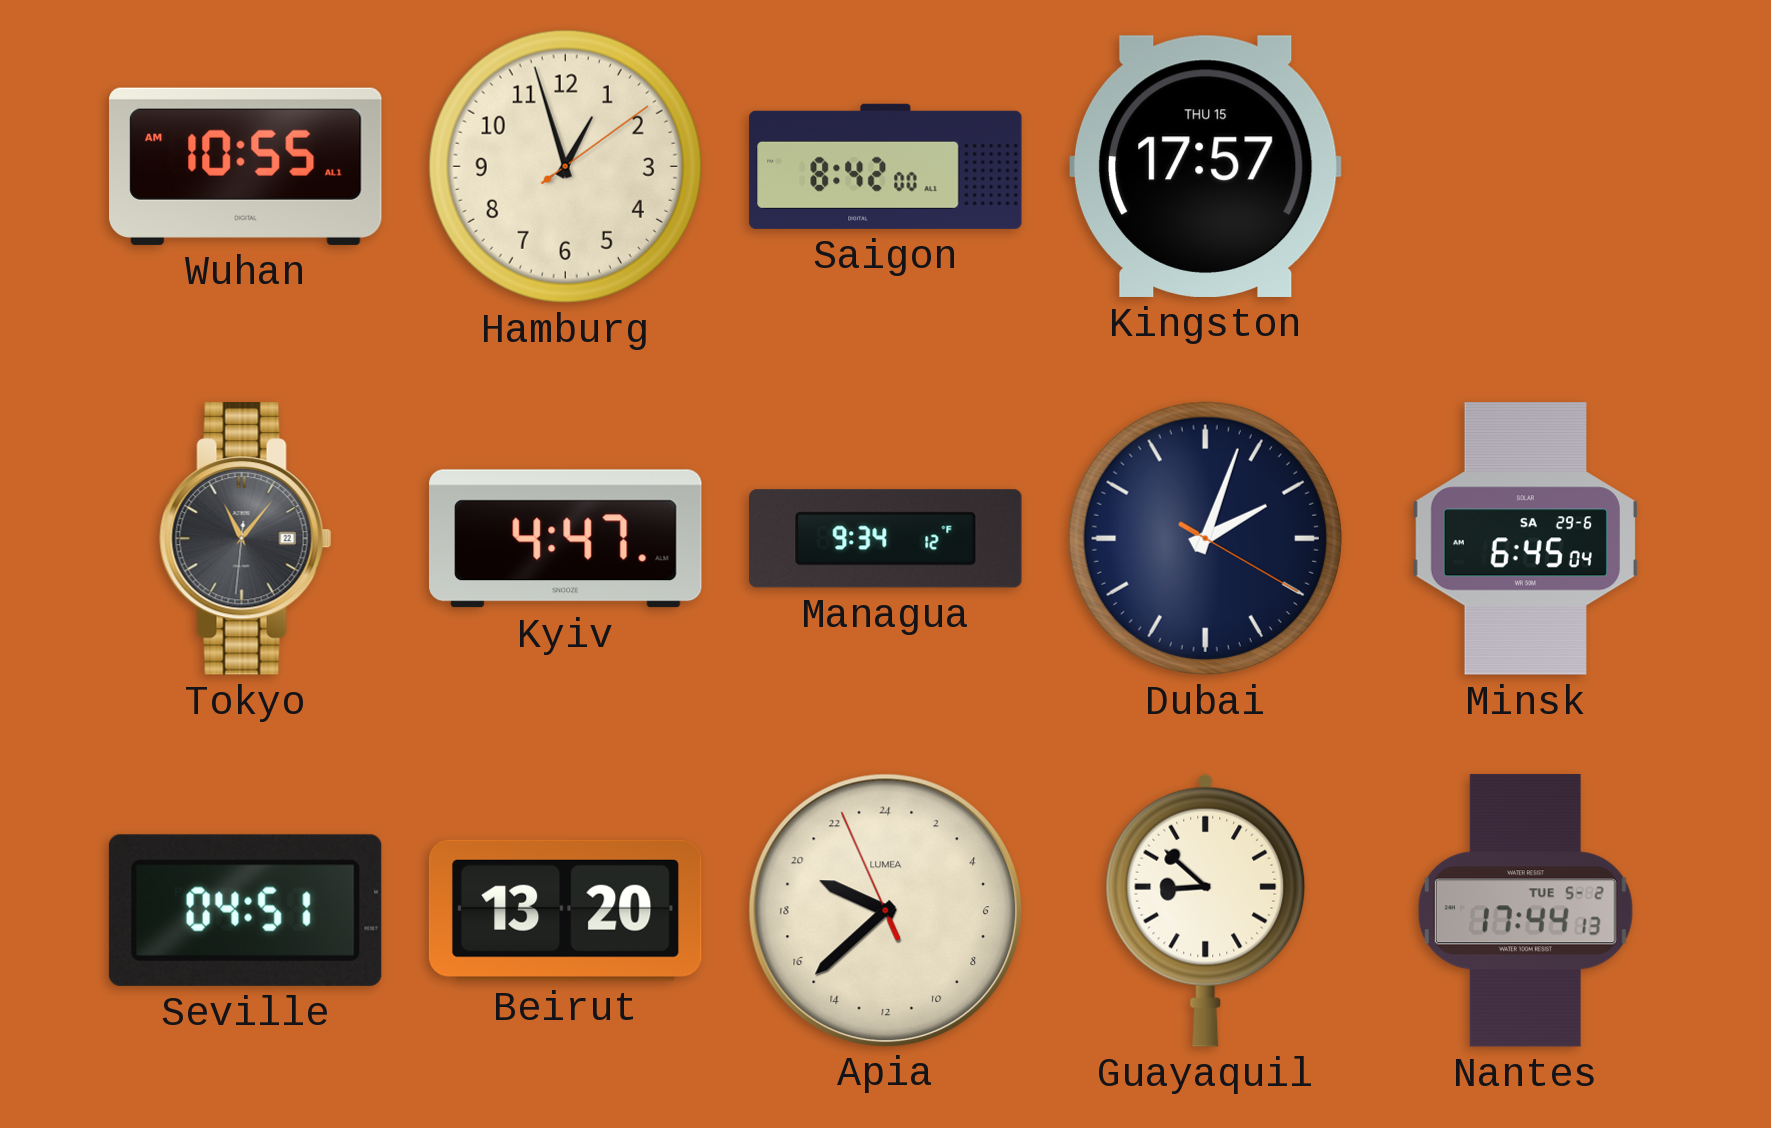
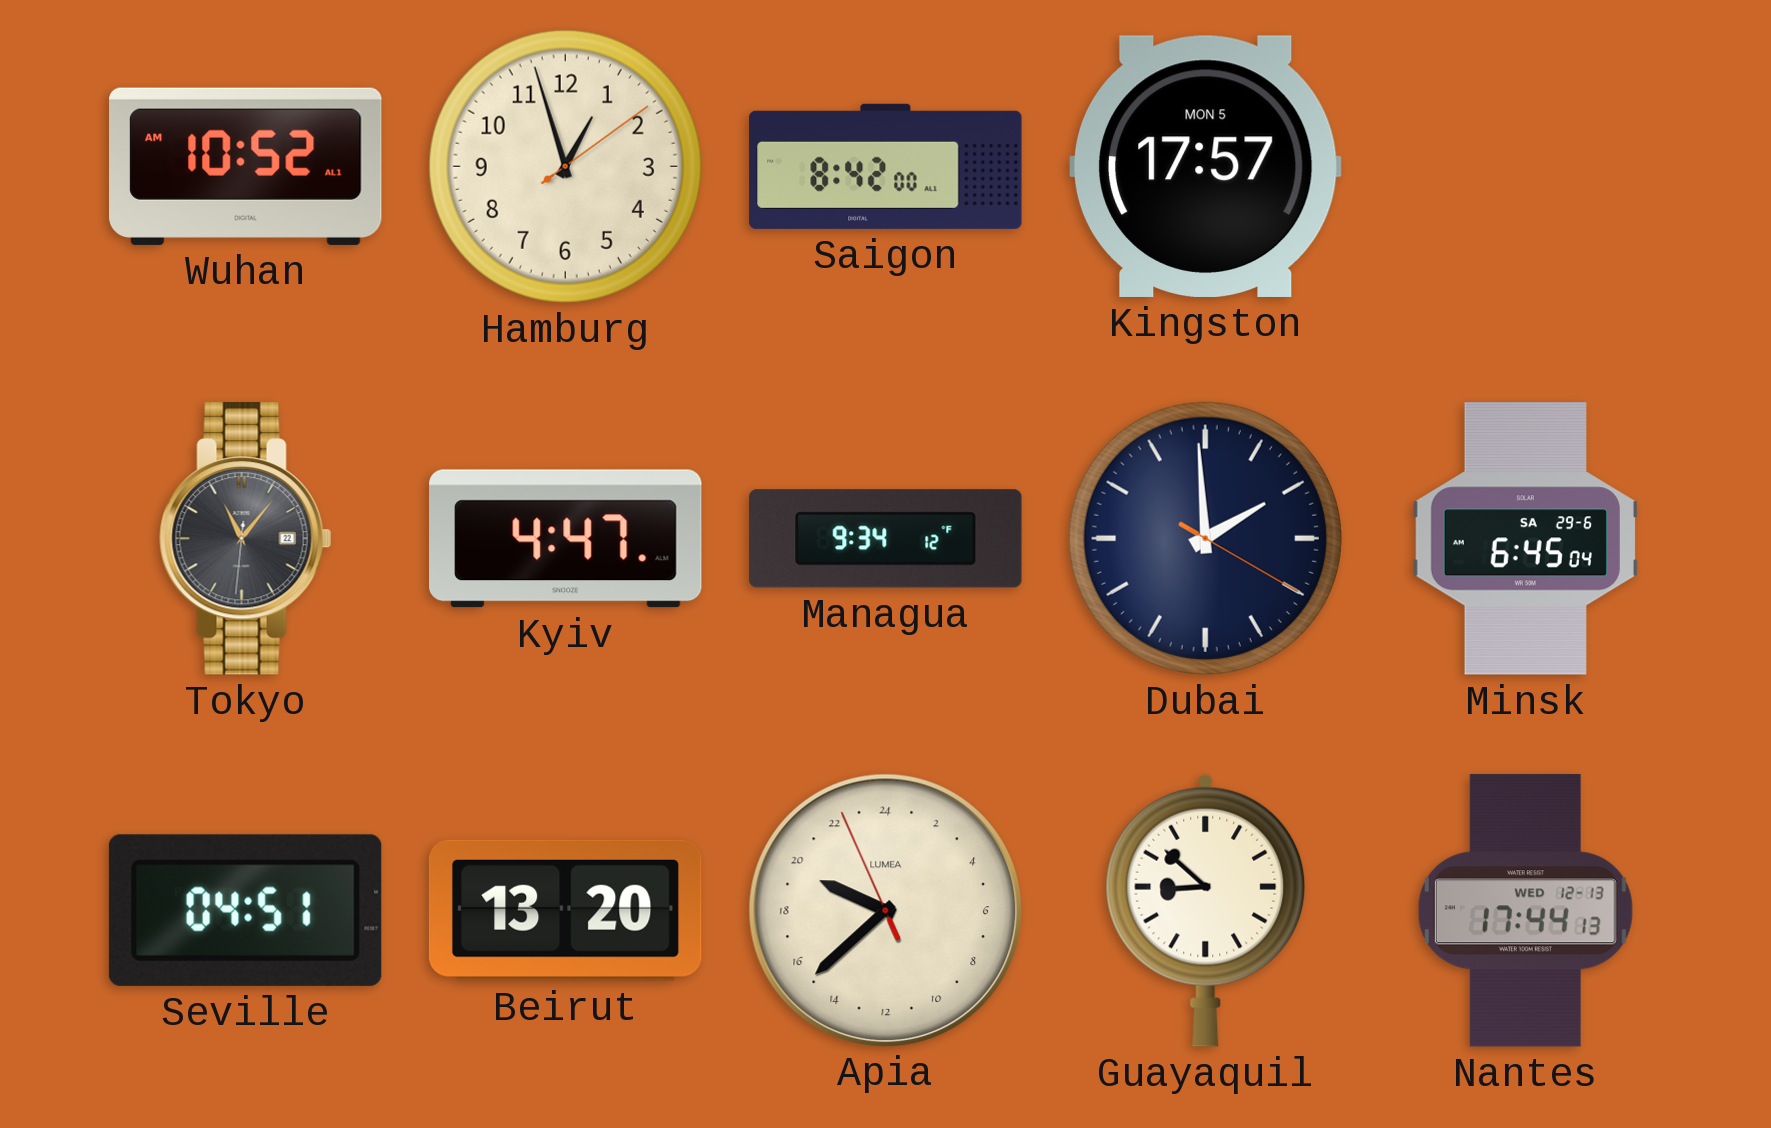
Wuhan: 10:55 -> 10:52 (246, 166)
Kingston date: THU 15 -> MON 5 (1205, 166)
Dubai: 2:03 -> 1:59 (1205, 538)
Nantes date: TUE 5-2 -> WED 12-13 (1525, 911)
